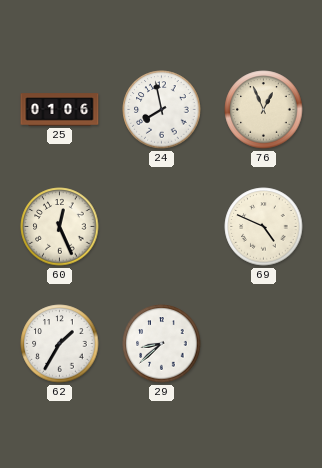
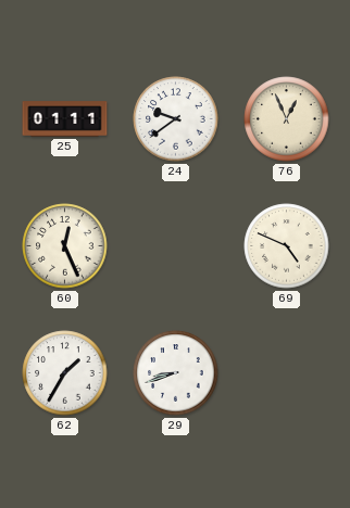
25: 01:06 -> 01:11 (65, 119)
24: 7:58 -> 9:39 (176, 119)
29: 8:38 -> 8:42 (176, 373)
